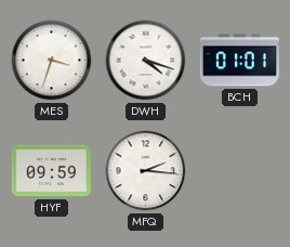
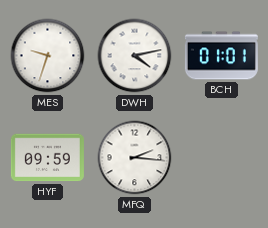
MES: 3:33 -> 9:33 (48, 56)
DWH: 4:18 -> 4:13 (135, 56)
